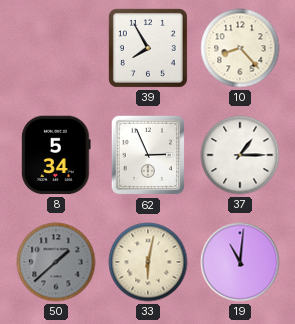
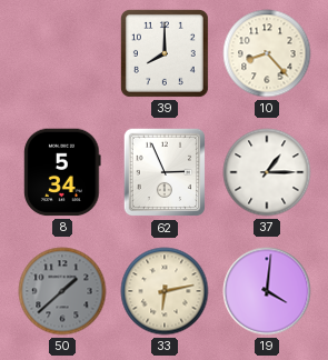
39: 7:55 -> 8:00 (165, 53)
33: 6:02 -> 6:13 (165, 291)
19: 11:01 -> 4:01 (267, 291)
